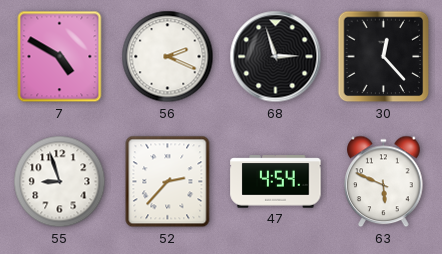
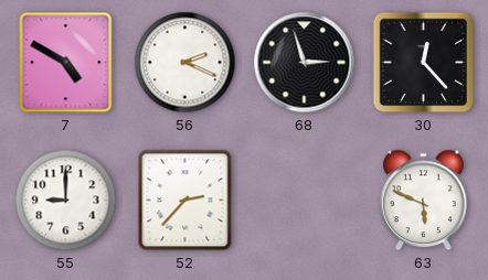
55: 8:57 -> 9:00 (66, 201)
47: 4:54 -> none (276, 182)
